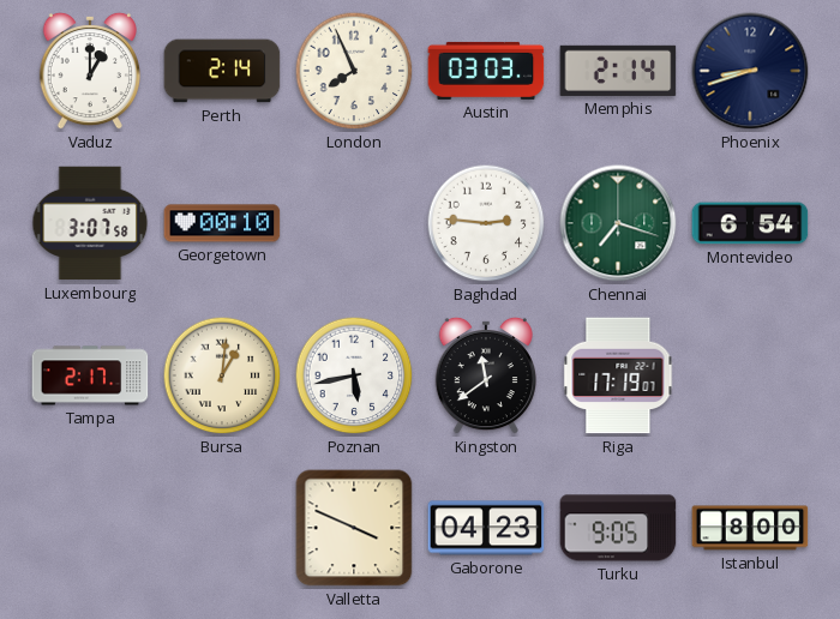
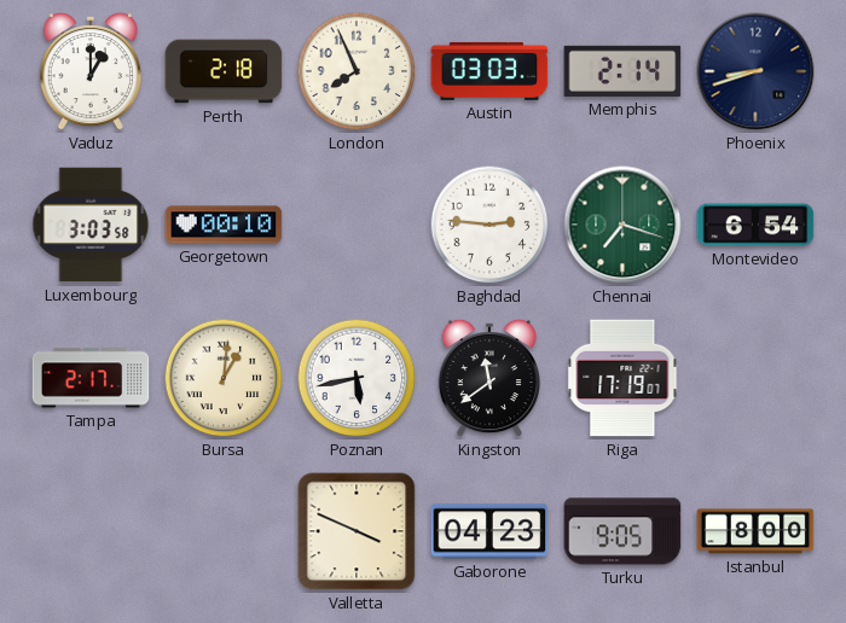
Perth: 2:14 -> 2:18 (224, 71)
Luxembourg: 3:07 -> 3:03 (91, 225)
